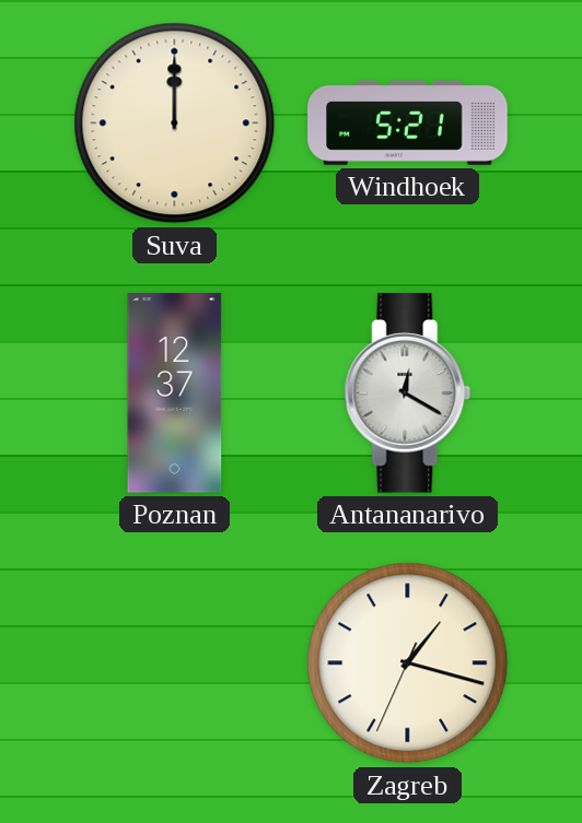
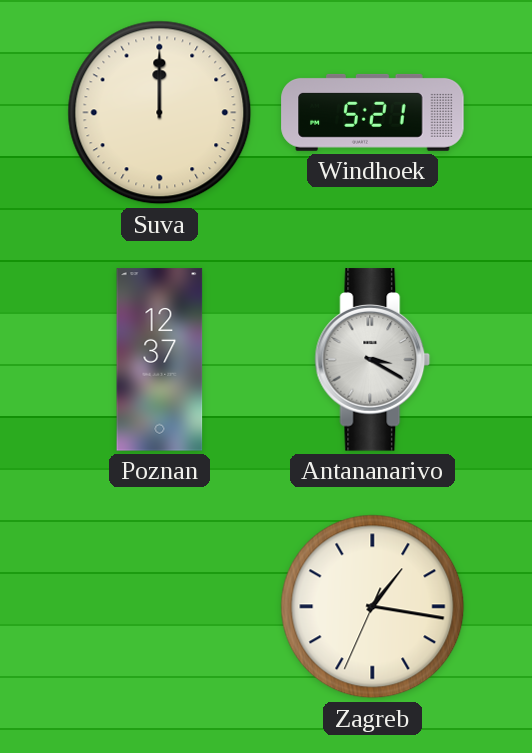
Antananarivo: 12:20 -> 3:20 (373, 360)
Zagreb: 1:17 -> 1:16 (373, 607)
